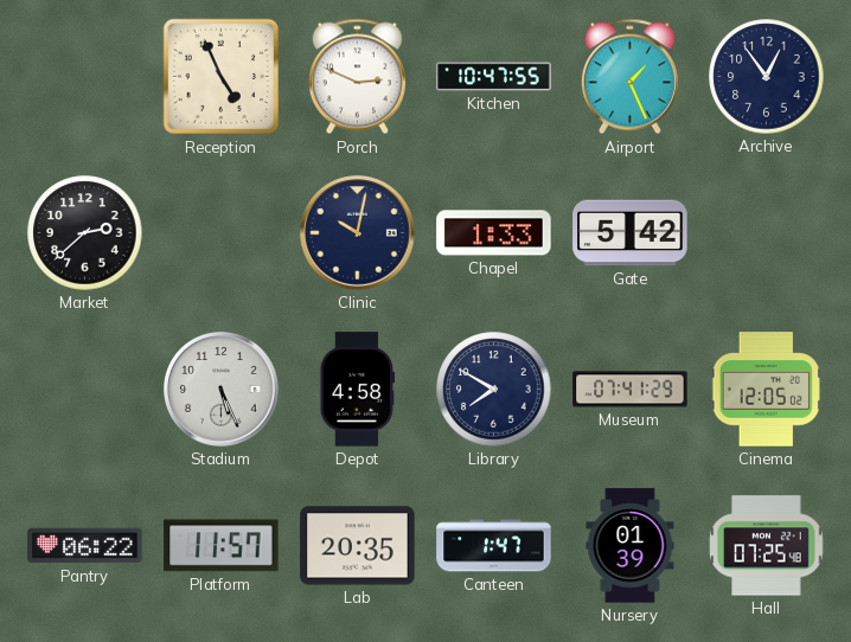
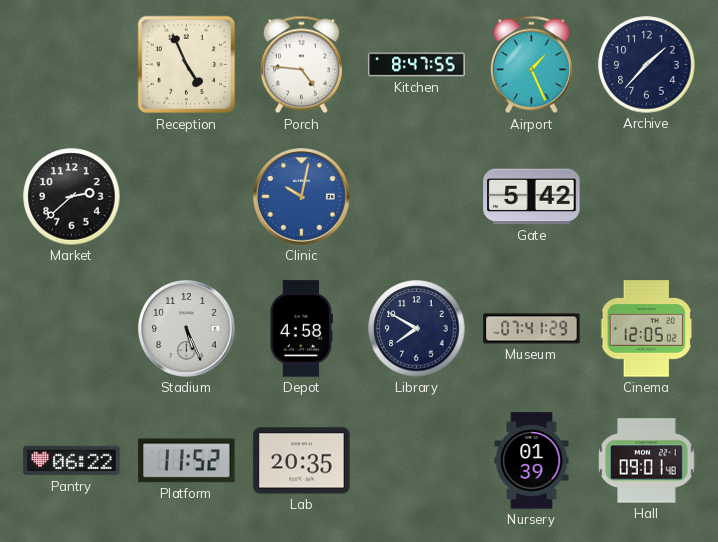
Porch: 2:49 -> 4:46 (301, 65)
Kitchen: 10:47 -> 8:47 (417, 65)
Archive: 12:54 -> 1:37 (647, 65)
Clinic dial: navy -> blue (302, 197)
Chapel: 1:33 -> none (494, 233)
Platform: 11:57 -> 11:52 (187, 461)
Canteen: 1:47 -> none (494, 546)
Hall: 07:25 -> 09:01 (647, 461)
